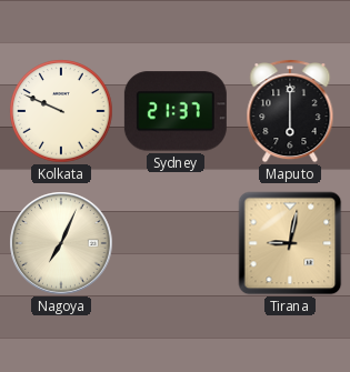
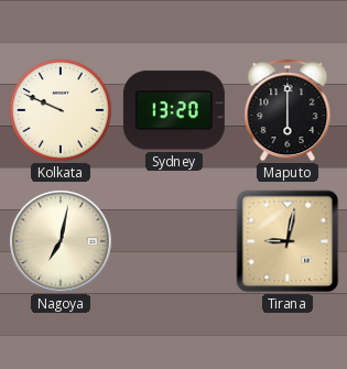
Sydney: 21:37 -> 13:20 (174, 110)
Nagoya: 7:04 -> 7:02 (61, 241)
